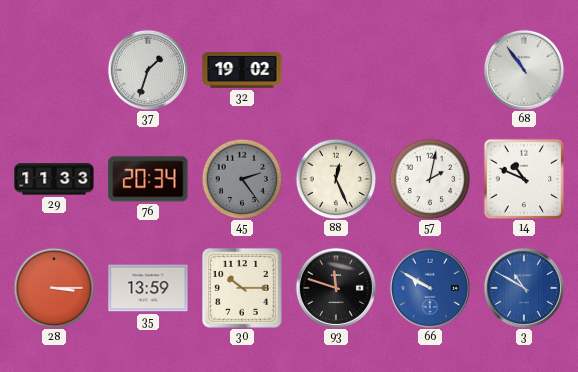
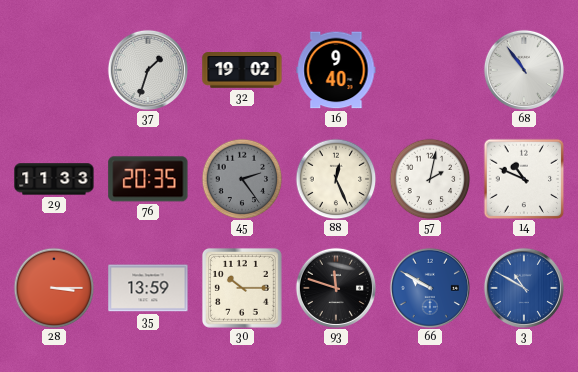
16: none -> 9:40 (336, 70)
76: 20:34 -> 20:35 (148, 179)
